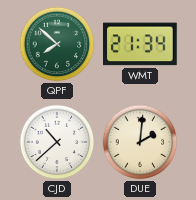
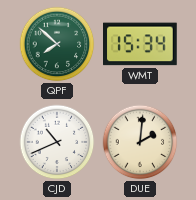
WMT: 21:34 -> 15:34 (140, 44)
CJD: 10:38 -> 10:41 (57, 142)
